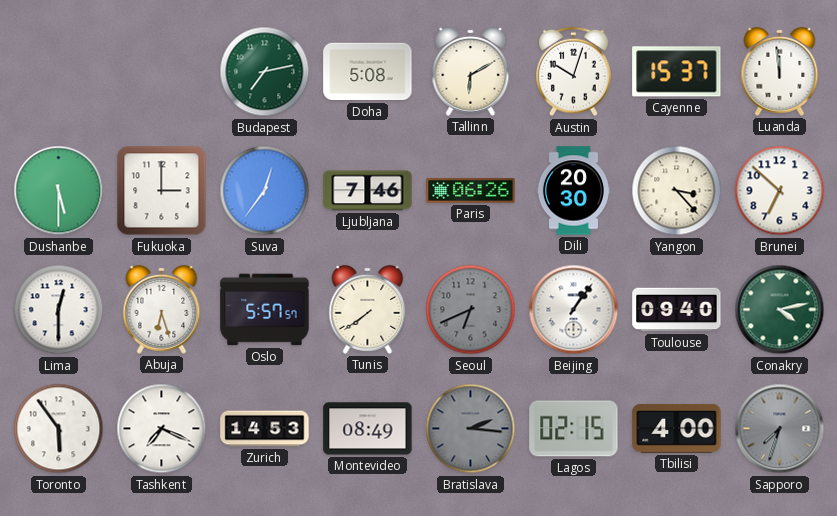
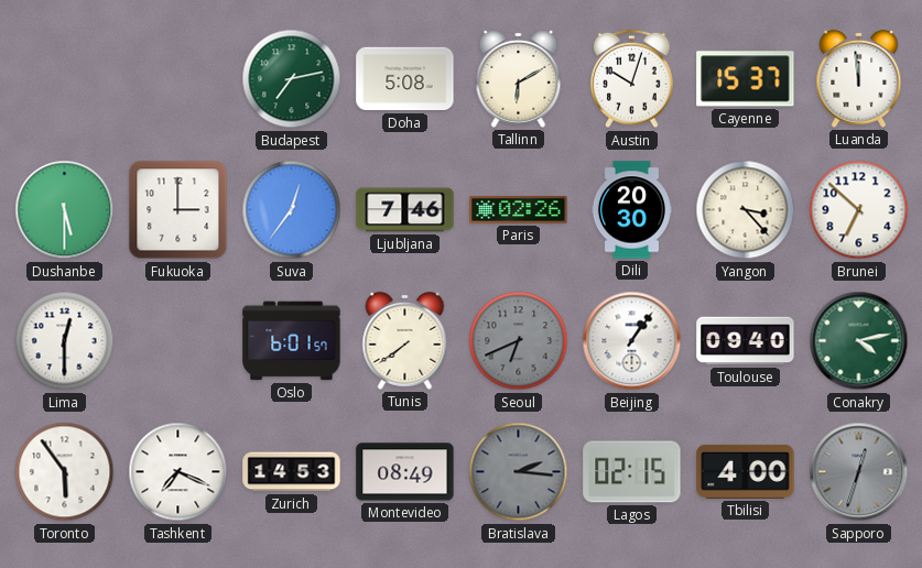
Paris: 06:26 -> 02:26 (519, 210)
Abuja: 6:27 -> none (162, 309)
Oslo: 5:57 -> 6:01 (292, 341)
Sapporo: 7:33 -> 12:33 (859, 472)
